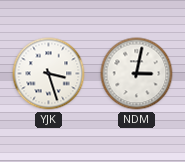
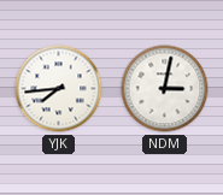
YJK: 3:27 -> 7:44 (59, 89)
